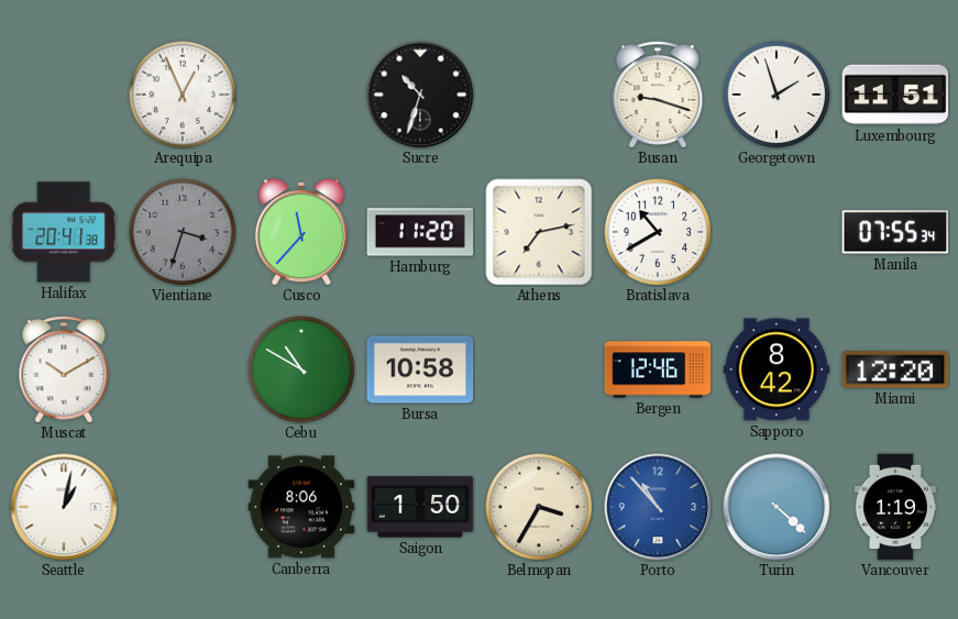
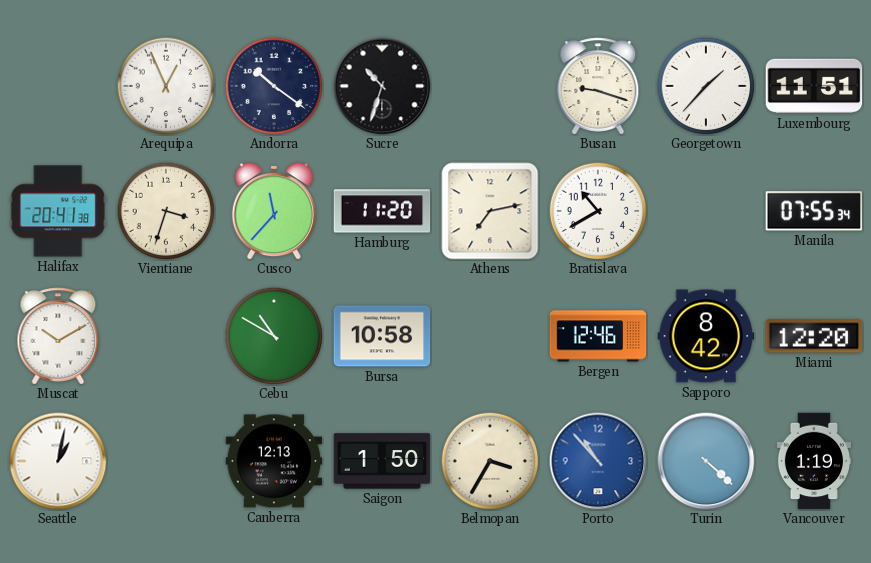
Andorra: none -> 10:21 (274, 86)
Georgetown: 1:57 -> 1:37 (706, 86)
Vientiane dial: grey -> cream (166, 211)
Canberra: 8:06 -> 12:13 (274, 461)
